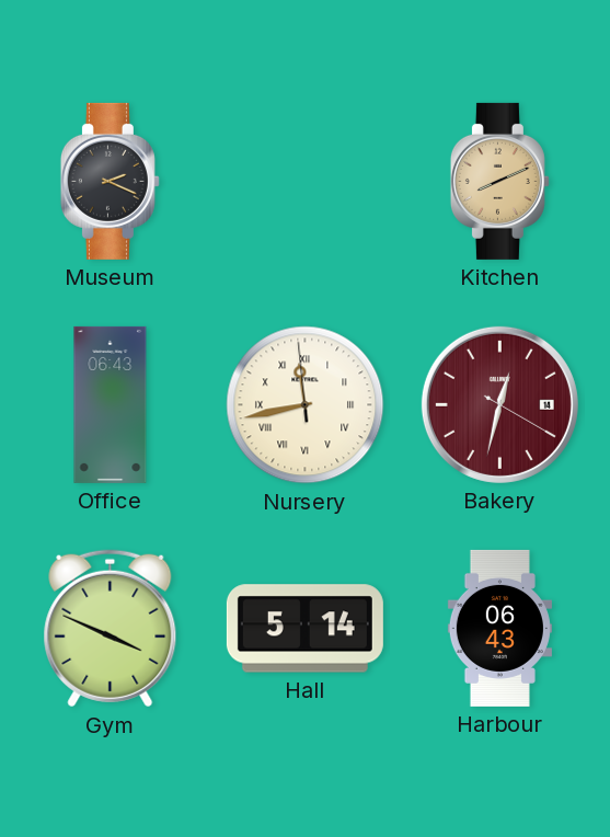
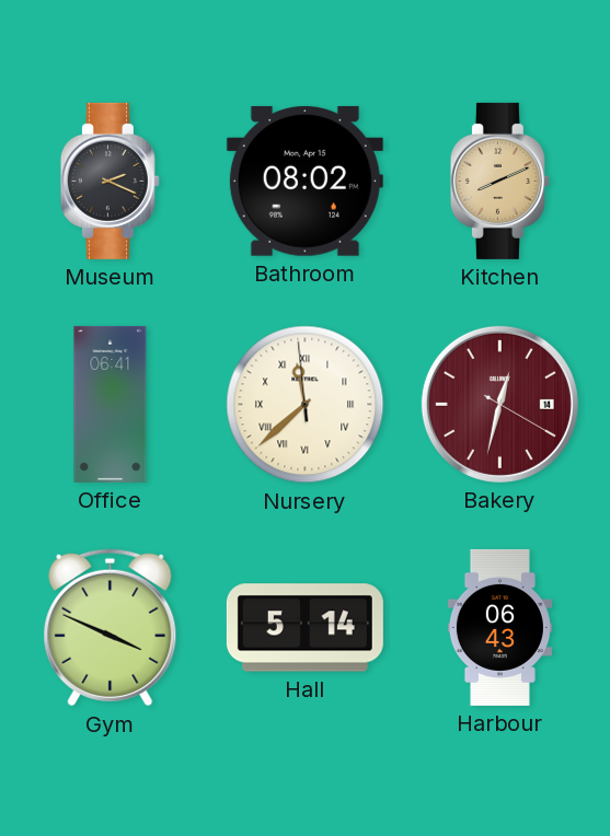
Bathroom: none -> 08:02 (304, 181)
Office: 06:43 -> 06:41 (111, 404)
Nursery: 11:42 -> 11:37 (306, 405)
